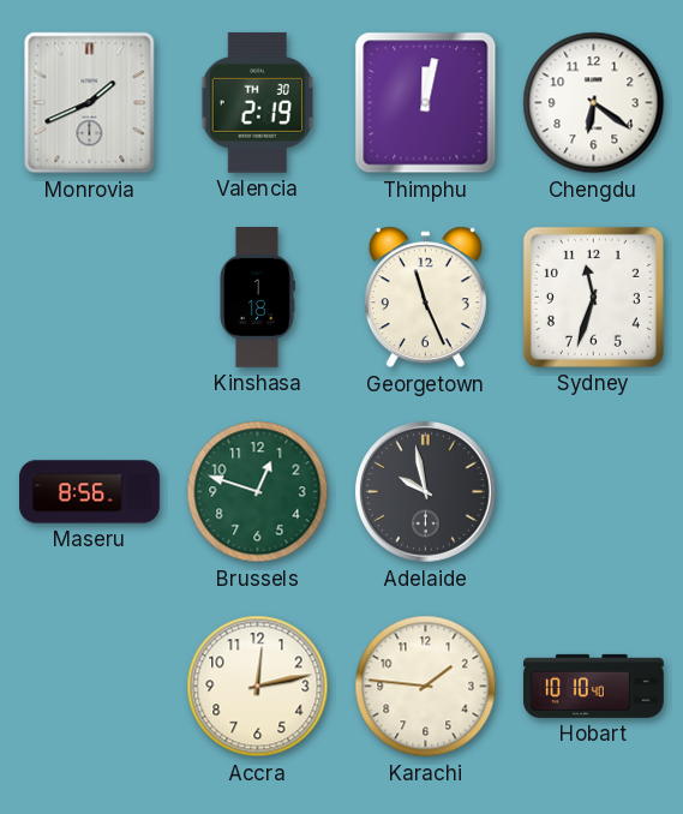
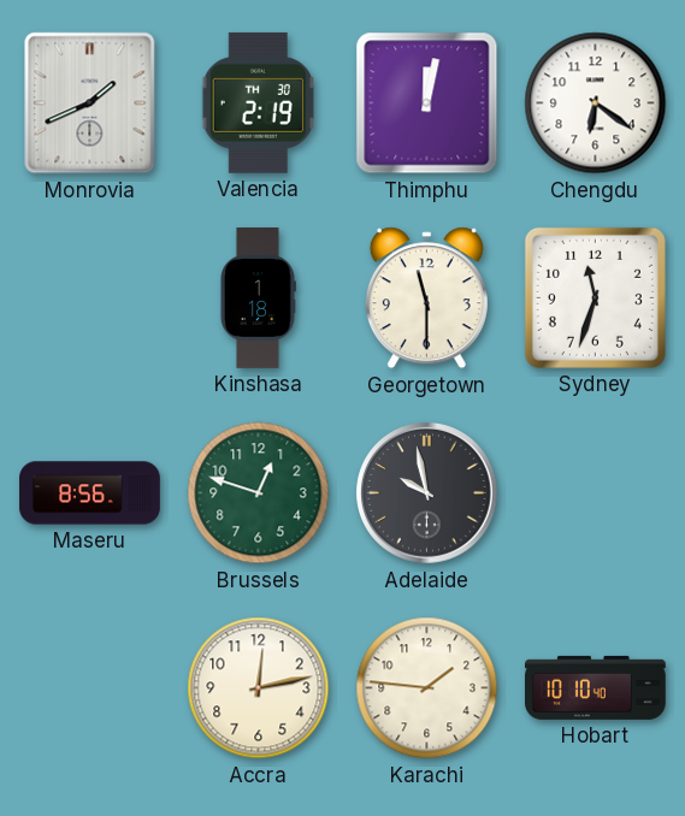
Georgetown: 11:26 -> 11:30 (426, 298)
